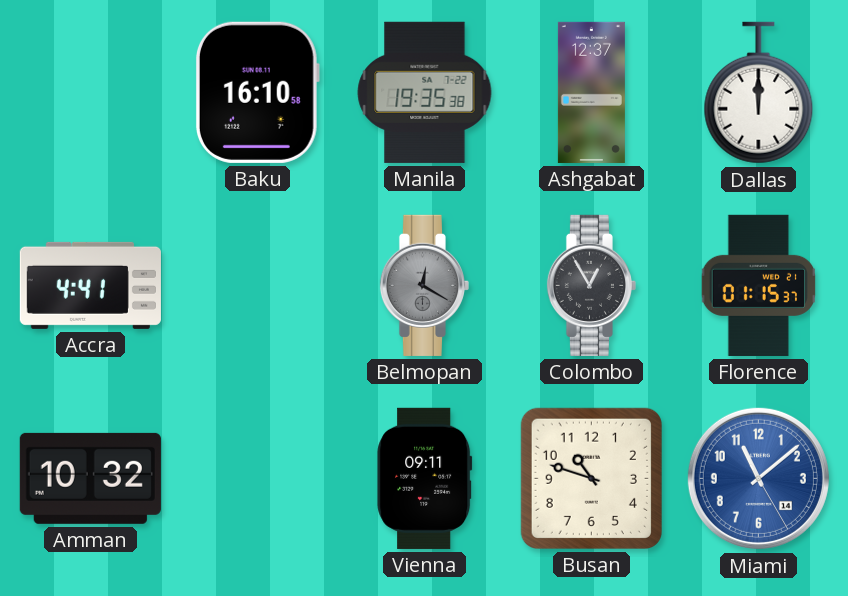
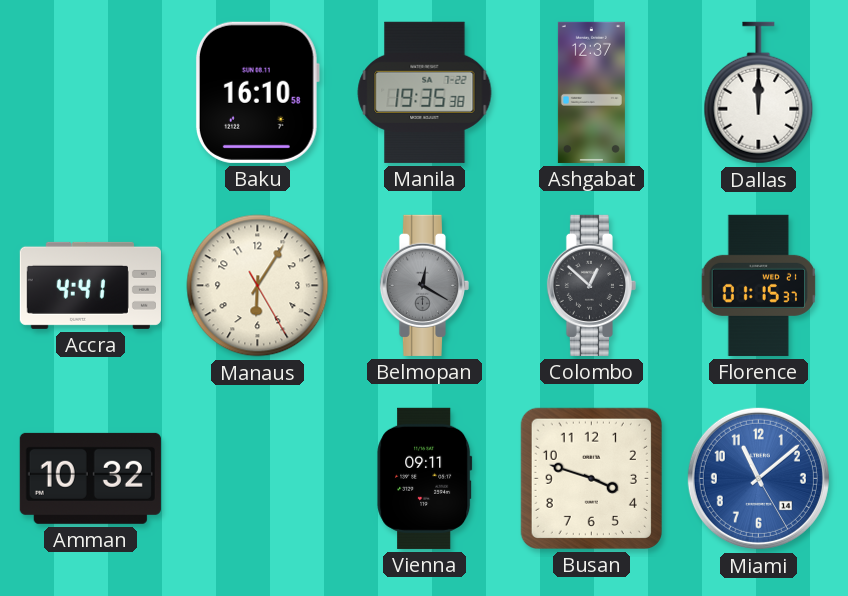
Manaus: none -> 6:05 (258, 286)
Colombo: 12:55 -> 12:52 (591, 285)
Busan: 10:48 -> 3:48 (591, 478)
